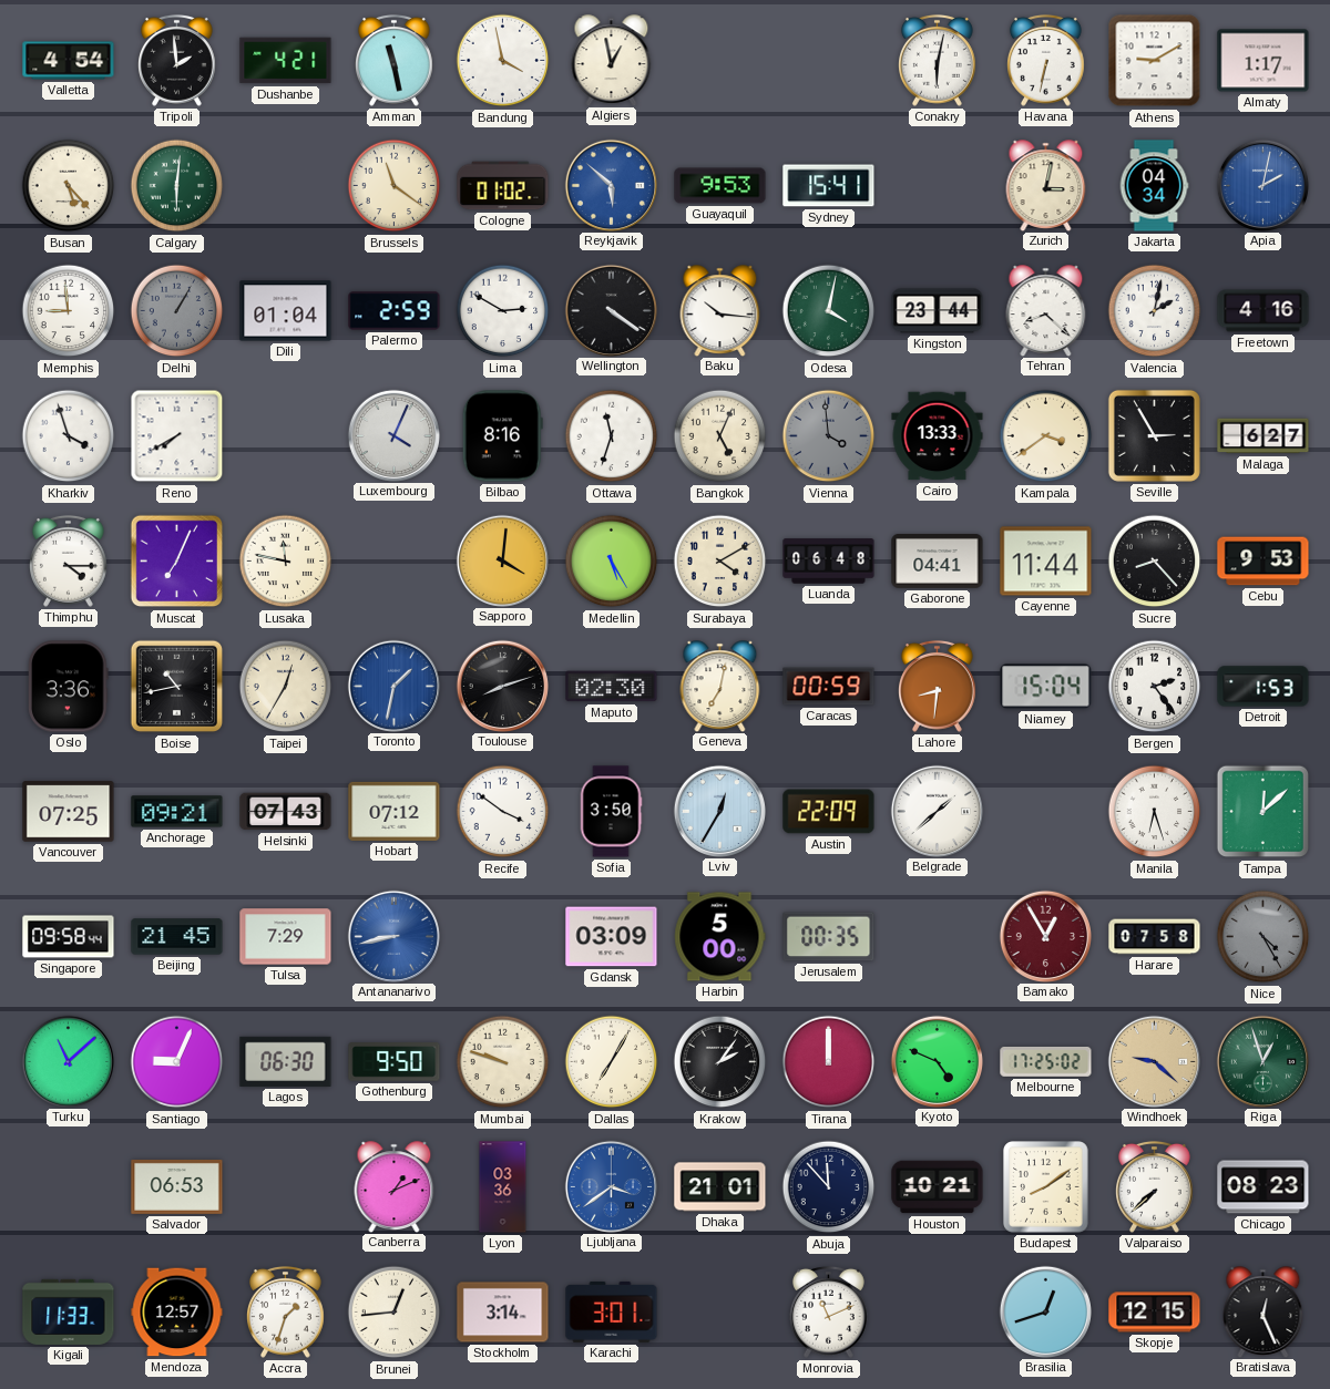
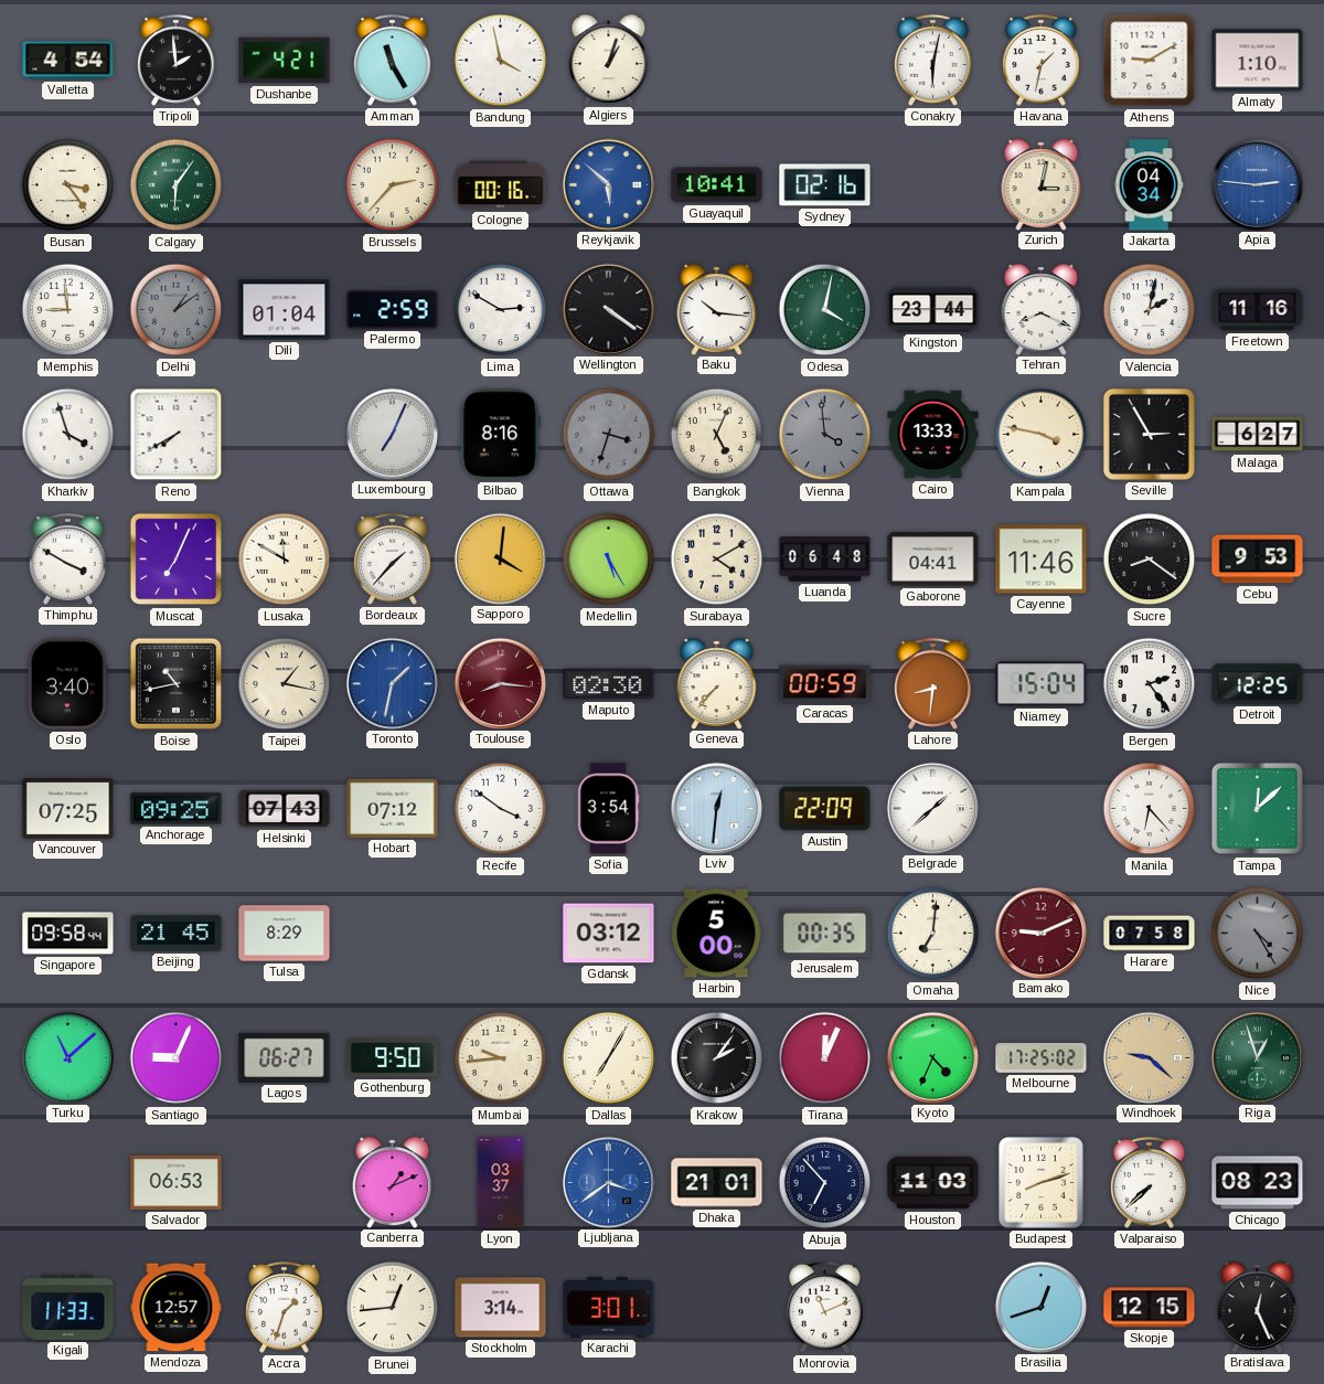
Amman: 11:28 -> 11:25 (393, 60)
Algiers: 12:58 -> 1:03 (609, 60)
Havana: 6:32 -> 1:32 (1042, 60)
Almaty: 1:17 -> 1:10 (1258, 61)
Busan: 5:23 -> 3:24 (68, 185)
Calgary: 6:01 -> 6:06 (177, 185)
Brussels: 11:21 -> 2:37 (393, 185)
Cologne: 01:02 -> 00:16 (501, 185)
Guayaquil: 9:53 -> 10:41 (717, 185)
Sydney: 15:41 -> 02:16 (825, 185)
Apia: 2:02 -> 2:46 (1257, 184)
Delhi: 1:05 -> 1:09 (177, 310)
Tehran: 8:22 -> 8:19 (1042, 309)
Freetown: 4:16 -> 11:16 (1258, 310)
Luxembourg: 4:04 -> 7:04 (392, 434)
Ottawa: 11:33 -> 3:33 (609, 435)
Ottawa dial: white -> grey (609, 435)
Kampala: 3:39 -> 3:47 (1042, 435)
Thimphu: 4:15 -> 3:50 (68, 558)
Lusaka: 11:47 -> 11:50 (285, 560)
Bordeaux: none -> 1:37 (393, 558)
Cayenne: 11:44 -> 11:46 (1042, 560)
Sucre: 8:23 -> 8:21 (1150, 560)
Oslo: 3:36 -> 3:40 (68, 684)
Taipei: 12:35 -> 1:17 (285, 684)
Toulouse: 8:12 -> 8:16 (500, 683)
Toulouse dial: black -> burgundy (500, 683)
Geneva: 7:02 -> 7:37 (717, 683)
Detroit: 1:53 -> 12:25 (1258, 684)
Anchorage: 09:21 -> 09:25 (177, 809)
Sofia: 3:50 -> 3:54 (608, 809)
Lviv: 12:35 -> 12:31 (716, 808)
Manila: 6:27 -> 6:23 (1150, 809)
Tulsa: 7:29 -> 8:29 (285, 934)
Antananarivo: 8:43 -> none (393, 936)
Gdansk: 03:09 -> 03:12 (609, 934)
Omaha: none -> 7:01 (933, 934)
Bamako: 12:55 -> 9:11 (1040, 933)
Lagos: 06:30 -> 06:27 (285, 1057)
Mumbai: 9:48 -> 9:44 (501, 1058)
Tirana: 12:00 -> 12:04 (825, 1058)
Kyoto: 4:49 -> 4:34 (932, 1057)
Lyon: 03:36 -> 03:37 (501, 1183)
Abuja: 11:53 -> 6:53 (825, 1183)
Houston: 10:21 -> 11:03 (933, 1183)
Budapest: 8:09 -> 8:12 (1042, 1183)
